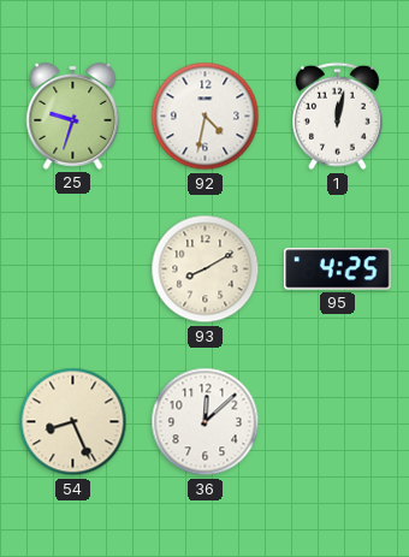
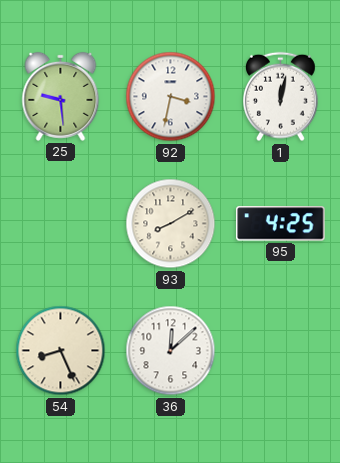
25: 9:33 -> 9:29 (61, 96)
92: 4:32 -> 3:32 (171, 97)
